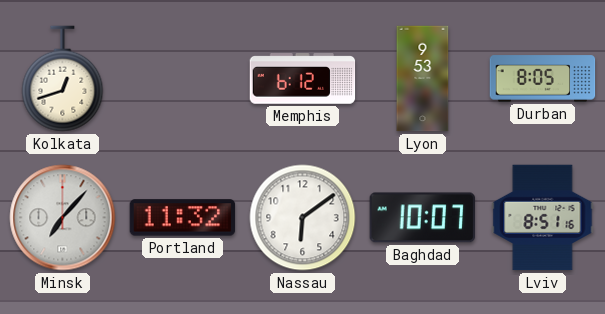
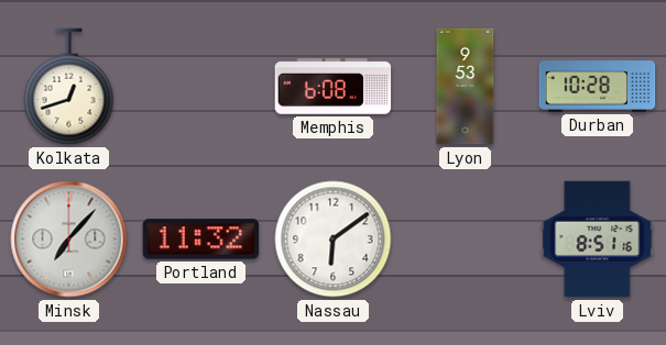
Memphis: 6:12 -> 6:08 (334, 87)
Durban: 8:05 -> 10:28 (598, 87)
Baghdad: 10:07 -> none (423, 218)
